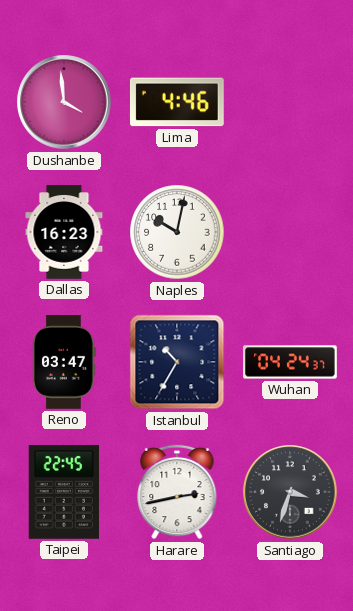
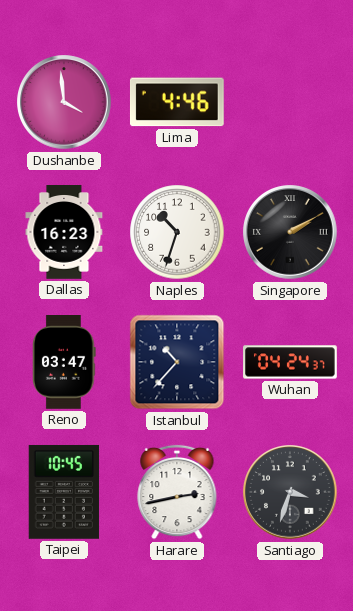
Naples: 10:02 -> 10:33 (177, 232)
Singapore: none -> 2:10 (290, 232)
Istanbul: 10:35 -> 10:37 (177, 362)
Taipei: 22:45 -> 10:45 (64, 492)
